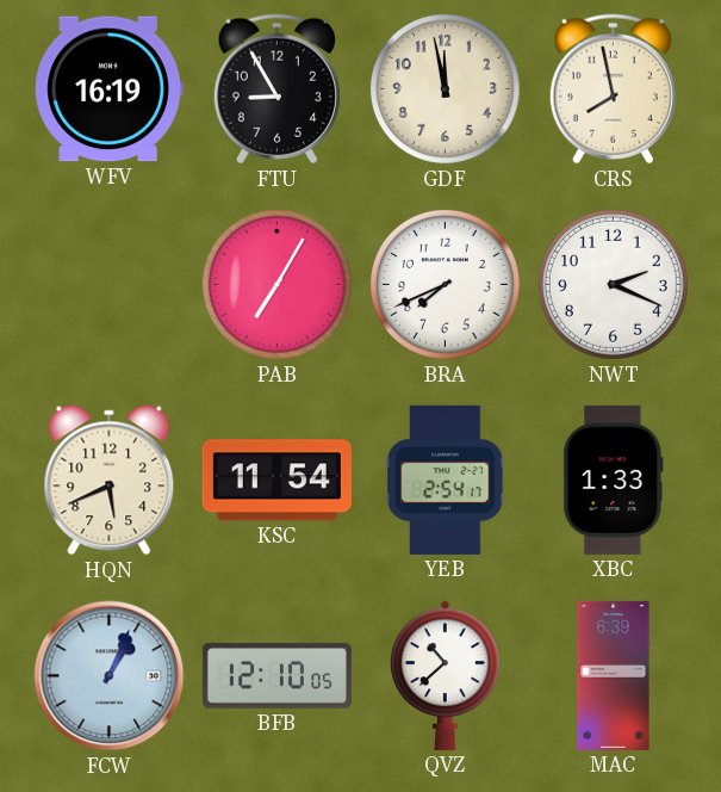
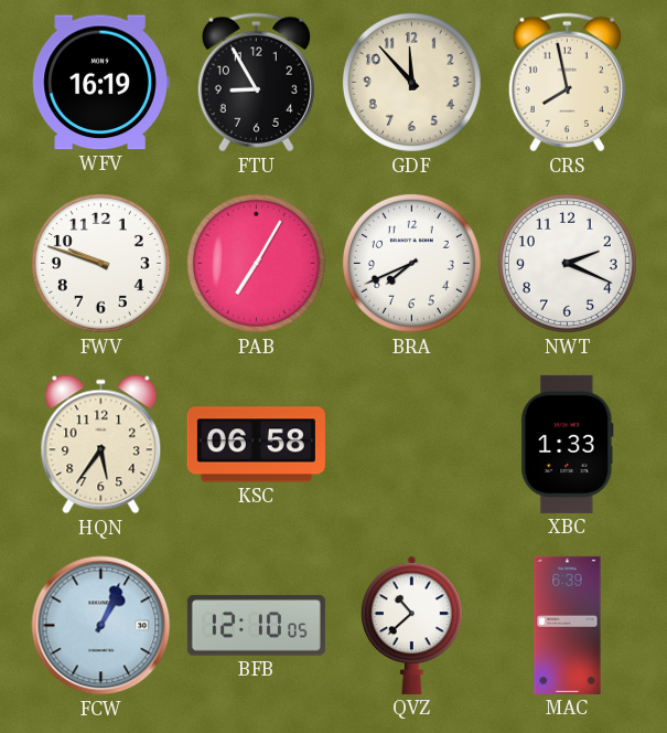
GDF: 11:58 -> 11:53 (411, 82)
FWV: none -> 9:48 (100, 263)
HQN: 5:41 -> 5:36 (101, 445)
KSC: 11:54 -> 06:58 (256, 445)
YEB: 2:54 -> none (446, 479)
